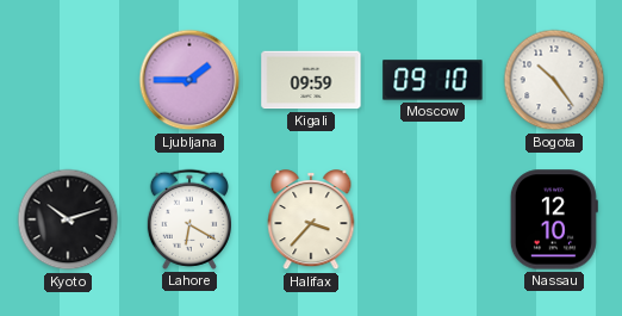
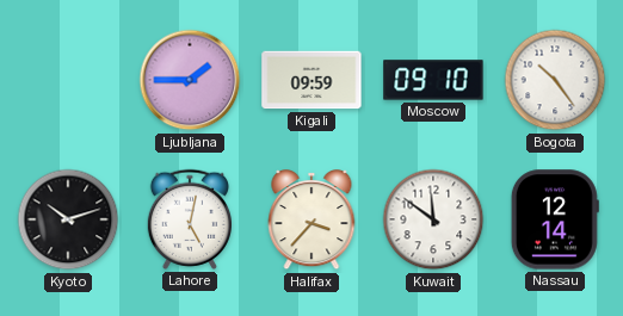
Lahore: 6:20 -> 5:02 (189, 219)
Kuwait: none -> 11:51 (433, 219)
Nassau: 12:10 -> 12:14 (555, 219)
